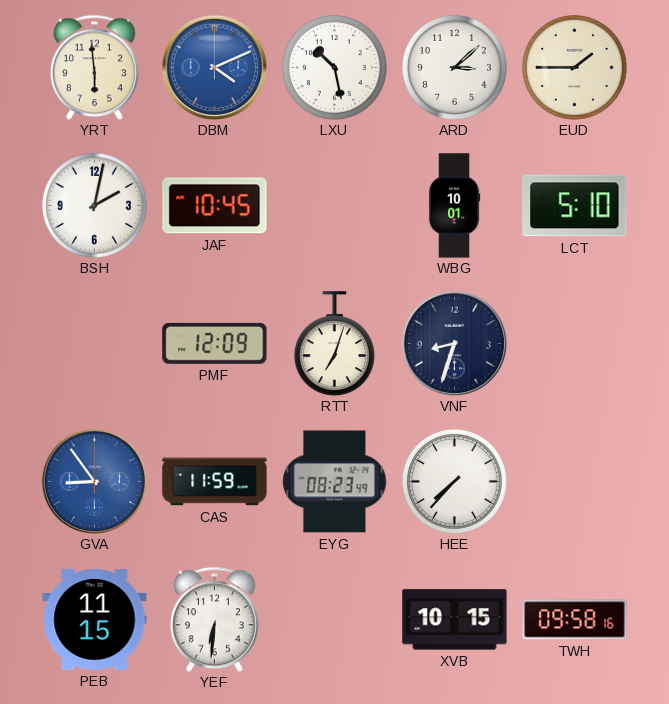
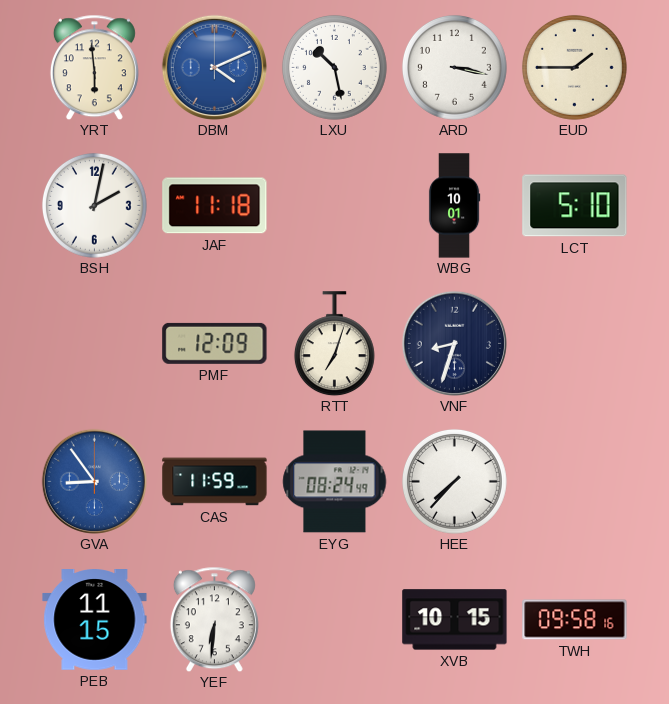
ARD: 3:08 -> 3:17 (454, 67)
JAF: 10:45 -> 11:18 (215, 206)
EYG: 08:23 -> 08:24 (335, 482)
